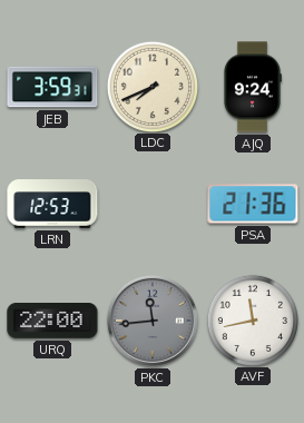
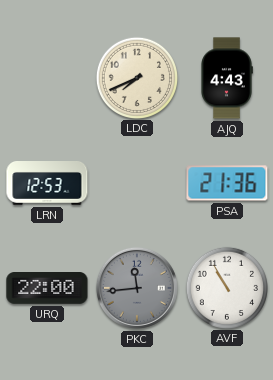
JEB: 3:59 -> none (52, 87)
AJQ: 9:24 -> 4:43 (227, 78)
AVF: 11:43 -> 10:55 (226, 287)
